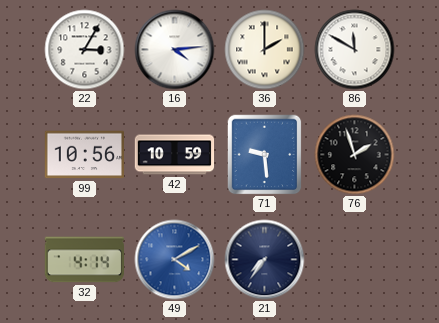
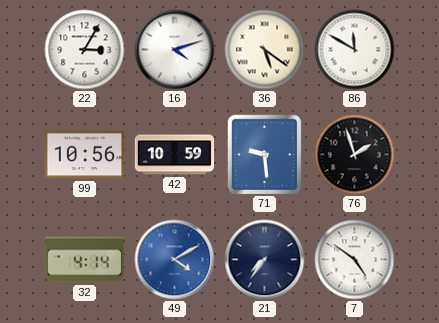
16: 4:14 -> 4:12 (175, 50)
36: 2:00 -> 5:21 (265, 50)
7: none -> 4:51 (355, 260)
